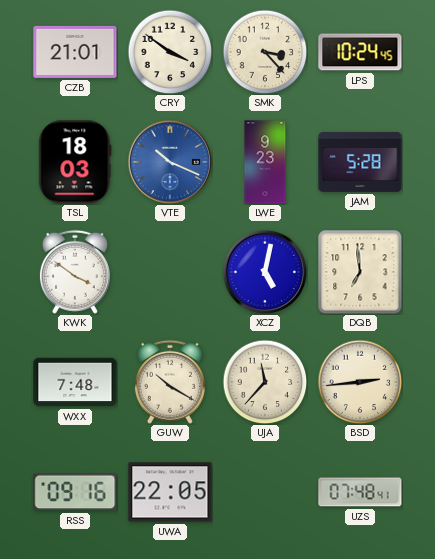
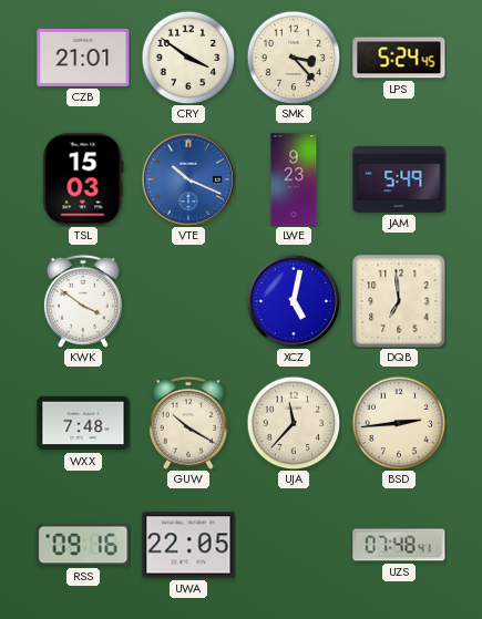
LPS: 10:24 -> 5:24 (399, 58)
TSL: 18:03 -> 15:03 (83, 179)
JAM: 5:28 -> 5:49 (399, 179)
